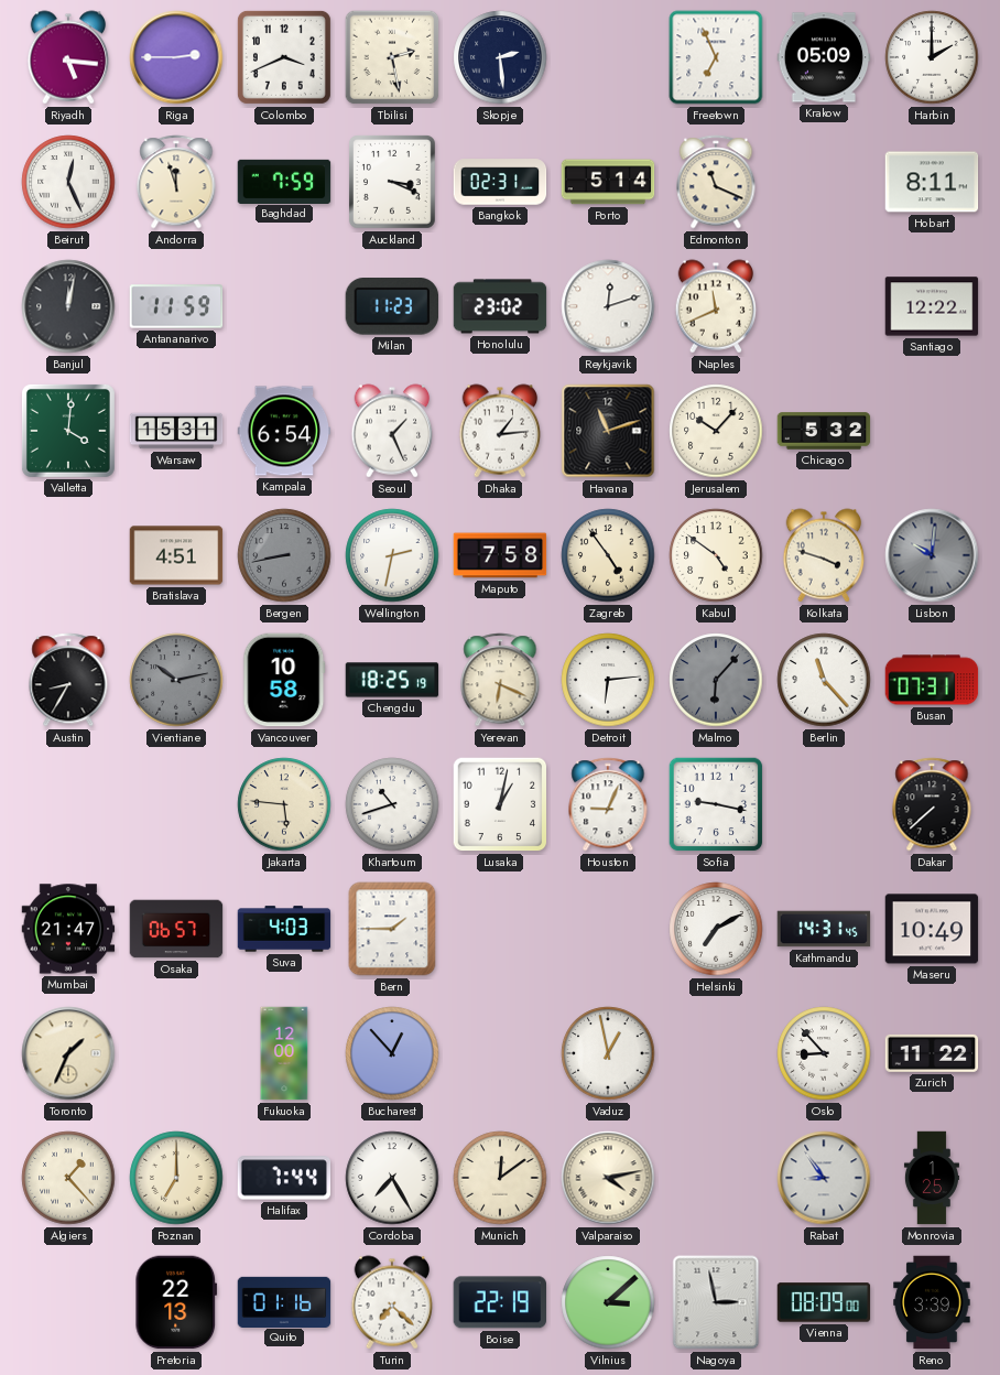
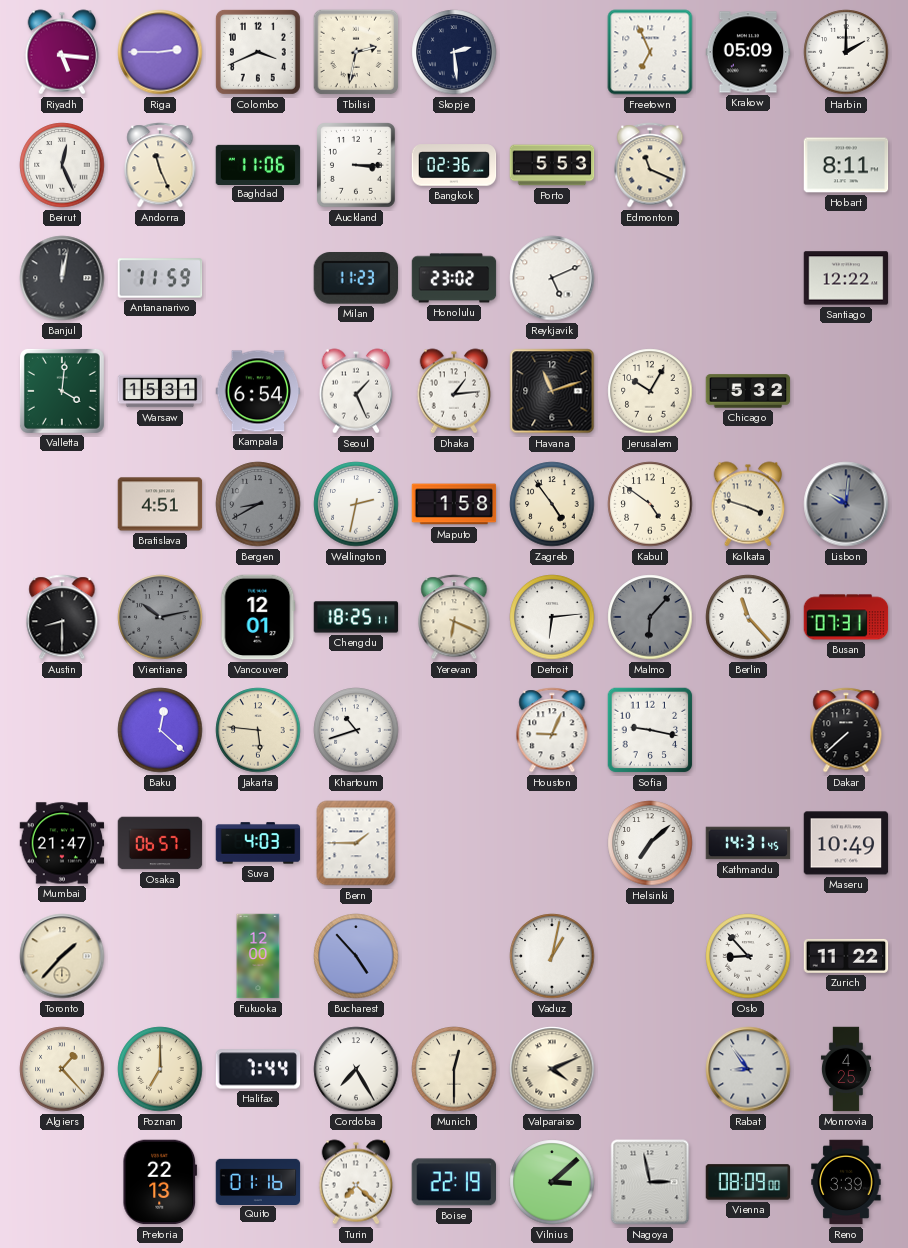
Tbilisi: 2:28 -> 2:32 (356, 52)
Andorra: 11:57 -> 11:26 (160, 165)
Baghdad: 7:59 -> 11:06 (258, 164)
Auckland: 3:19 -> 3:15 (356, 166)
Bangkok: 02:31 -> 02:36 (454, 165)
Porto: 5:14 -> 5:53 (552, 165)
Reykjavik: 12:12 -> 5:11 (552, 278)
Naples: 11:41 -> none (716, 306)
Jerusalem: 10:07 -> 10:05 (650, 391)
Bergen: 8:43 -> 8:40 (258, 504)
Maputo: 7:58 -> 1:58 (454, 504)
Austin: 8:35 -> 8:30 (62, 617)
Vancouver: 10:58 -> 12:01 (258, 617)
Chengdu: 18:25:19 -> 18:25:11 (356, 617)
Baku: none -> 12:22 (160, 730)
Lusaka: 1:02 -> none (500, 804)
Helsinki: 7:10 -> 7:08 (650, 843)
Toronto: 1:34 -> 1:37 (62, 956)
Bucharest: 12:53 -> 4:53 (356, 956)
Vaduz: 12:58 -> 1:02 (552, 956)
Munich: 12:09 -> 12:30 (454, 1069)
Valparaiso: 4:13 -> 4:11 (552, 1069)
Monrovia: 1:25 -> 4:25 (846, 1069)
